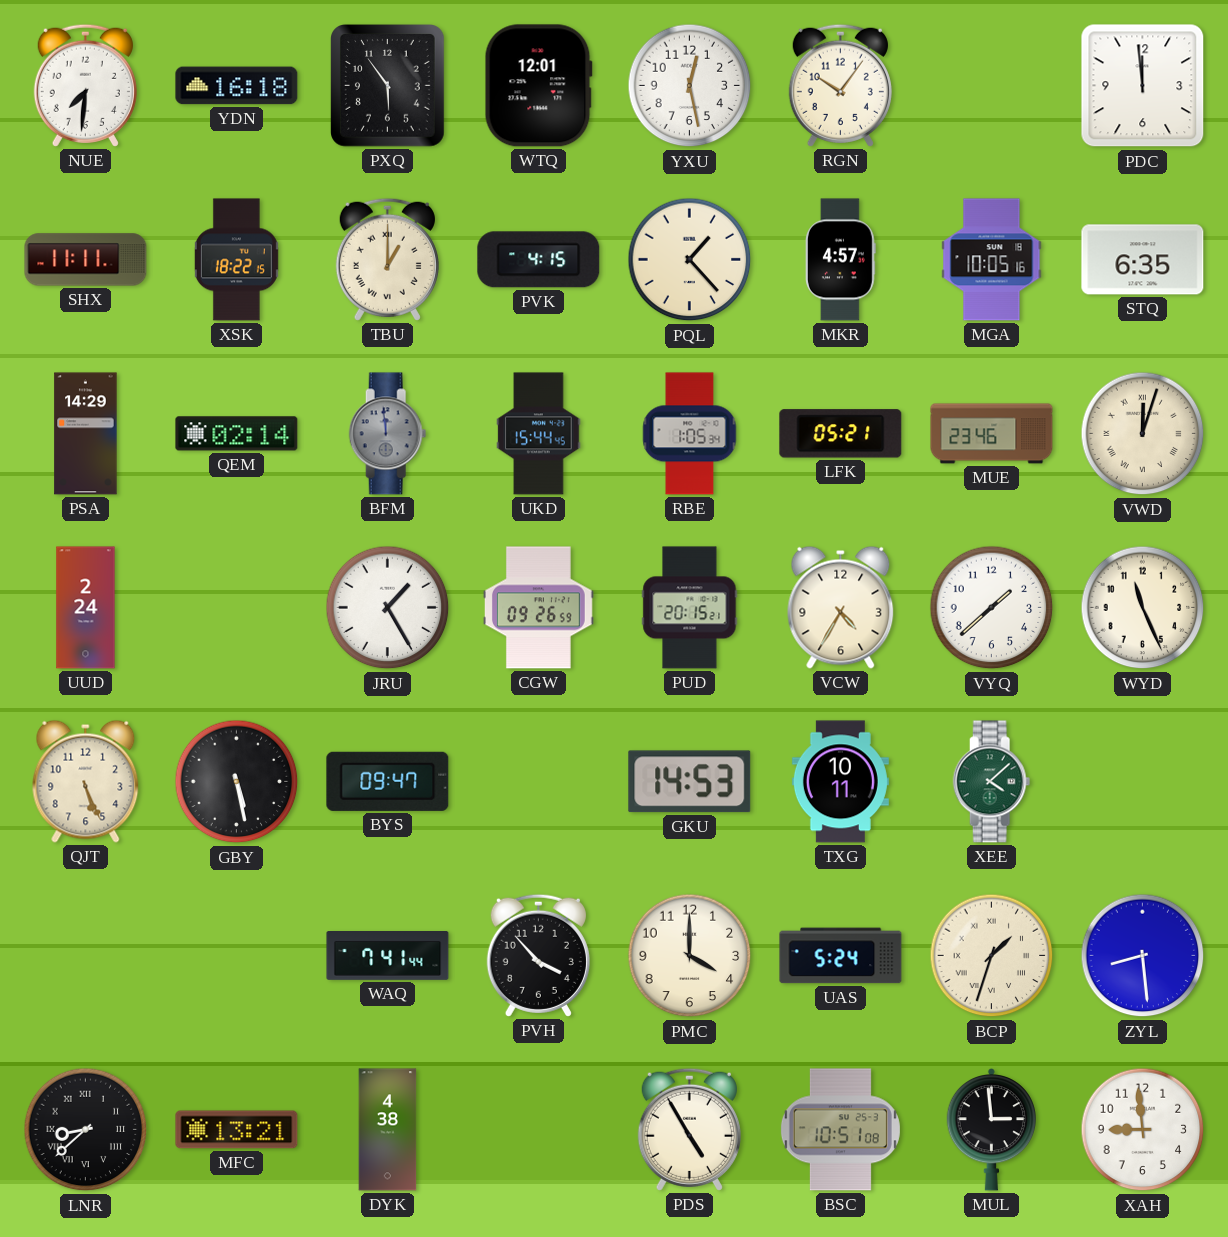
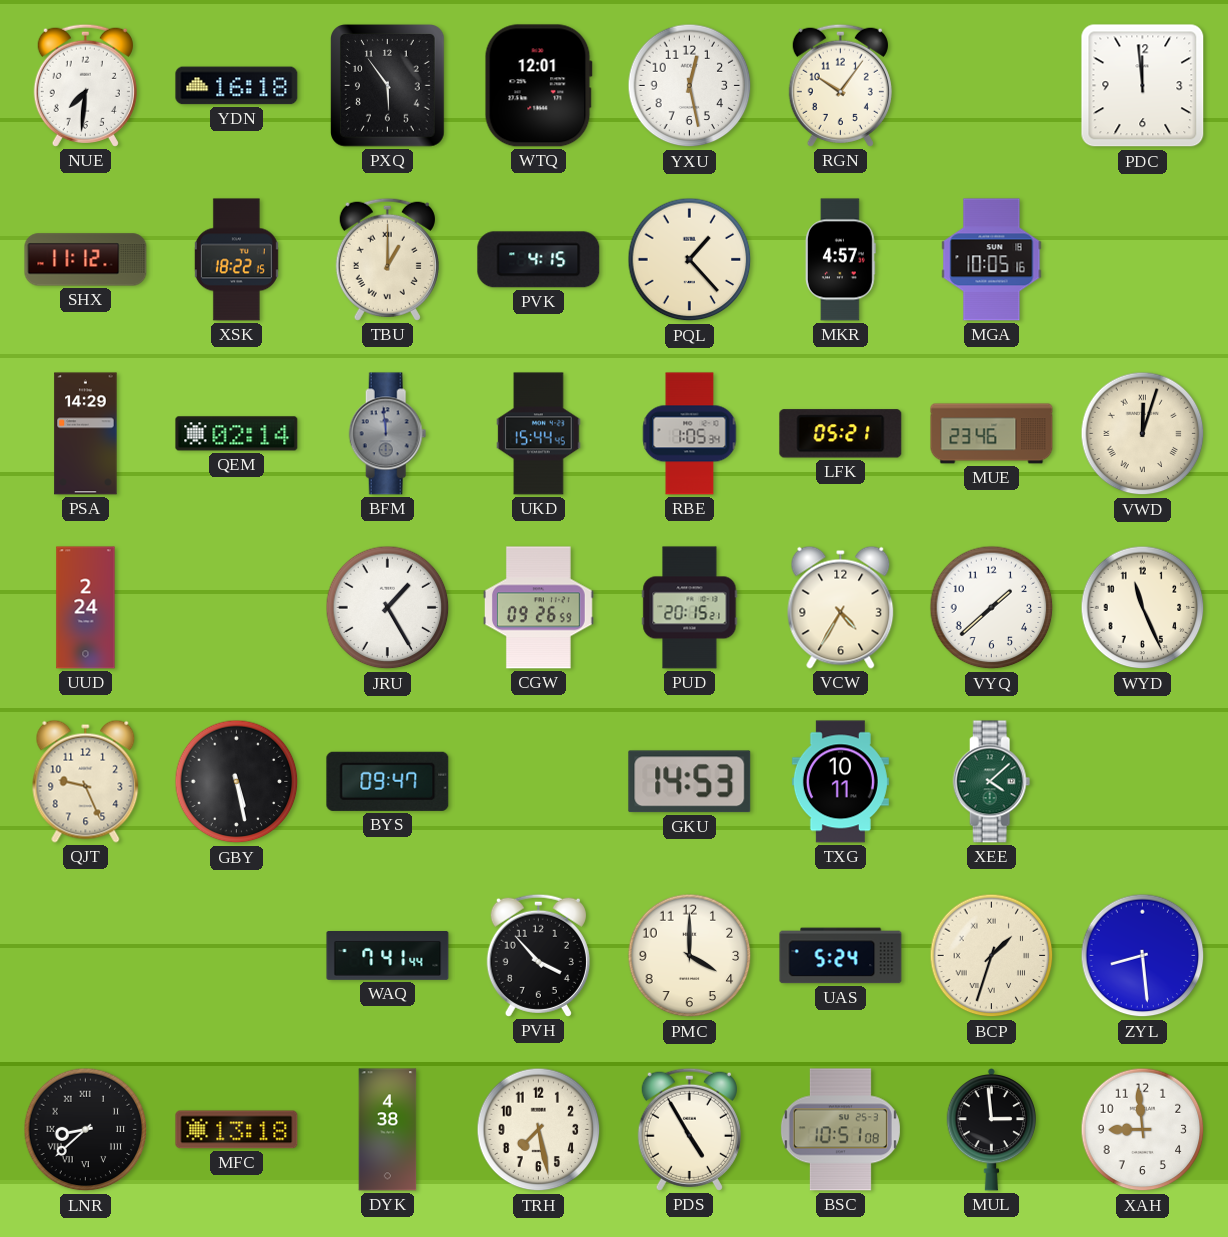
SHX: 11:11 -> 11:12 (86, 260)
STQ: 6:35 -> none (1143, 260)
QJT: 5:26 -> 9:26 (86, 781)
MFC: 13:21 -> 13:18 (237, 1130)
TRH: none -> 7:28 (539, 1130)
